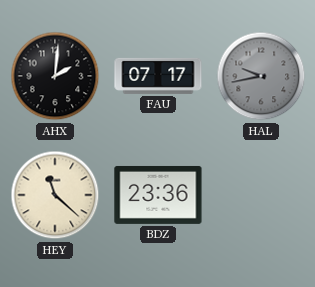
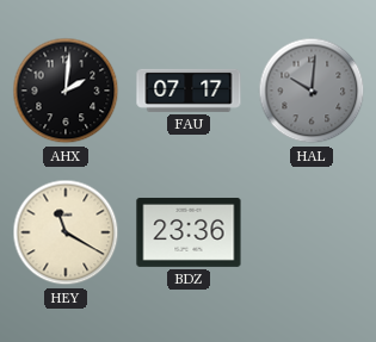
HAL: 9:43 -> 10:01 (312, 91)
HEY: 11:22 -> 11:20 (66, 232)
